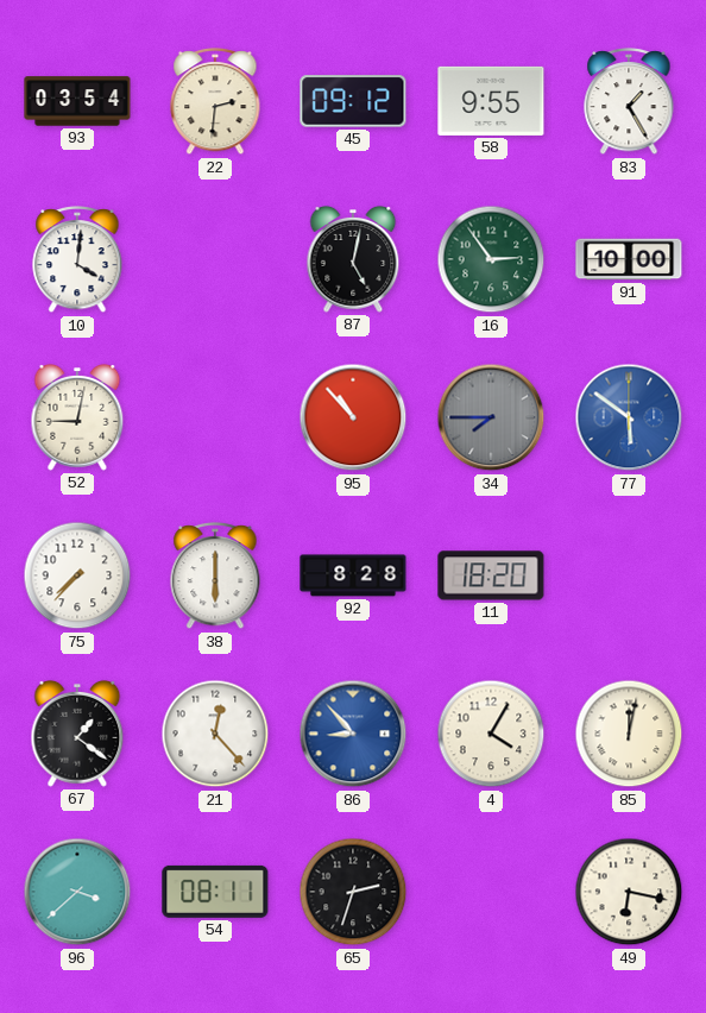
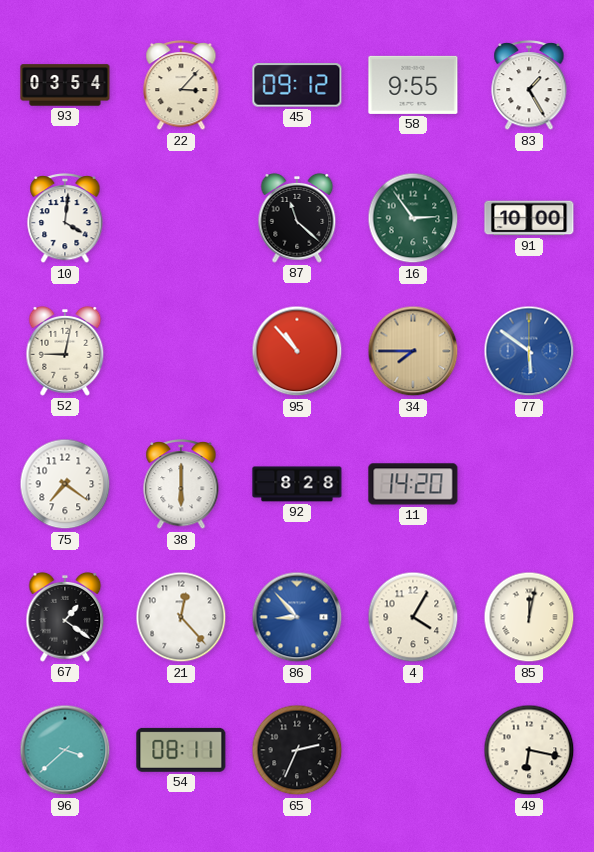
22: 2:31 -> 3:07 (181, 86)
87: 5:02 -> 11:22 (297, 219)
34 dial: grey -> champagne (413, 351)
75: 7:37 -> 7:21 (65, 484)
11: 18:20 -> 14:20 (413, 484)
65: 2:33 -> 2:34 (297, 750)
